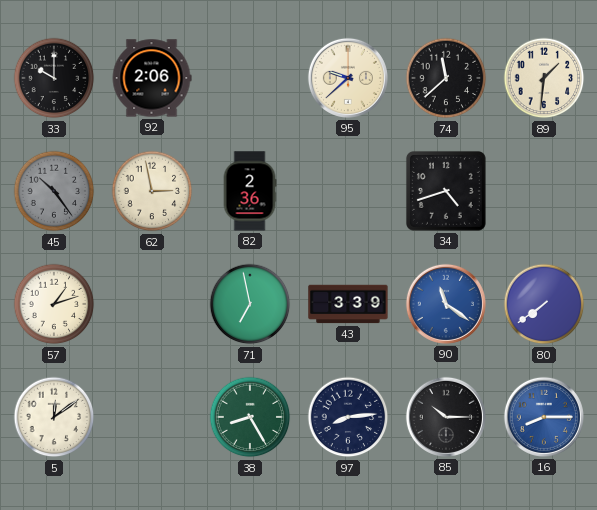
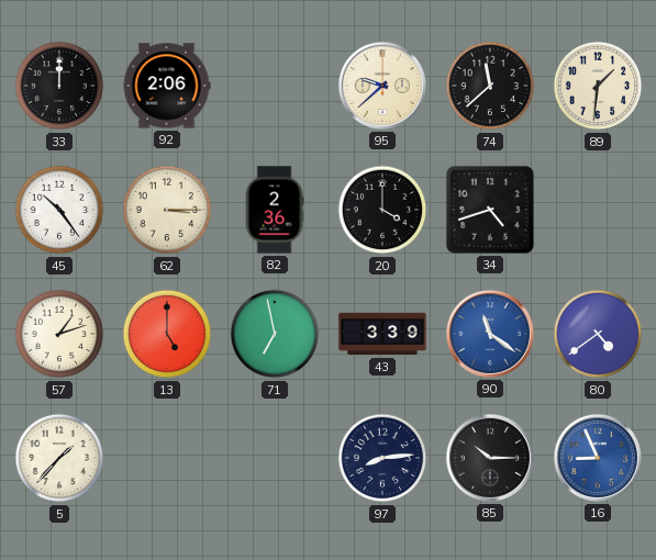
33: 10:00 -> 12:00 (59, 86)
45 dial: grey -> white (59, 210)
62: 2:58 -> 3:15 (167, 210)
20: none -> 4:00 (382, 210)
13: none -> 5:00 (167, 334)
80: 7:39 -> 4:39 (598, 334)
5: 12:09 -> 1:37 (59, 458)
38: 8:25 -> none (250, 417)
16: 8:15 -> 8:56 (598, 458)
